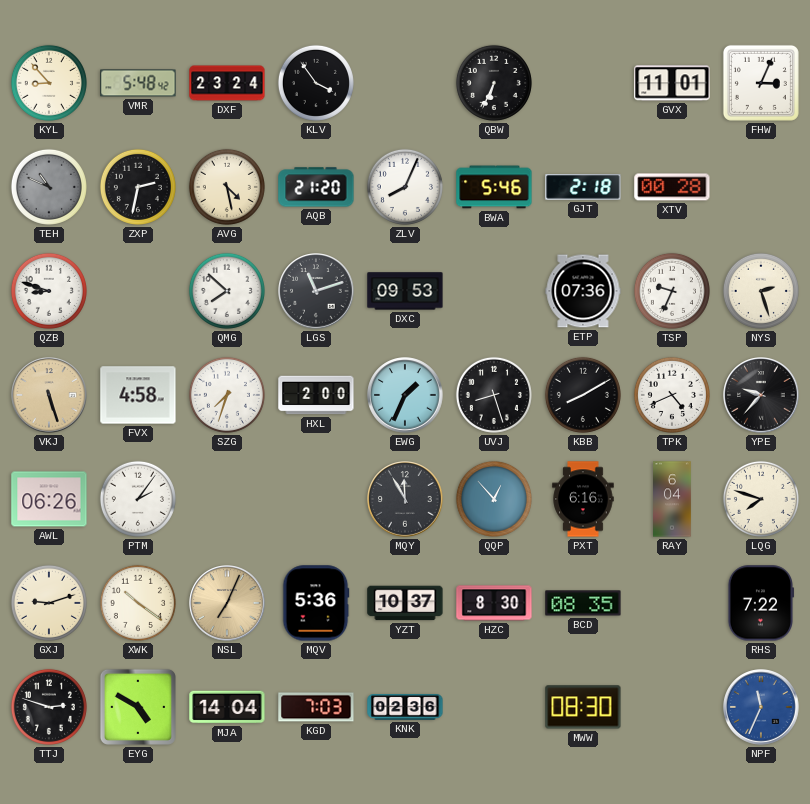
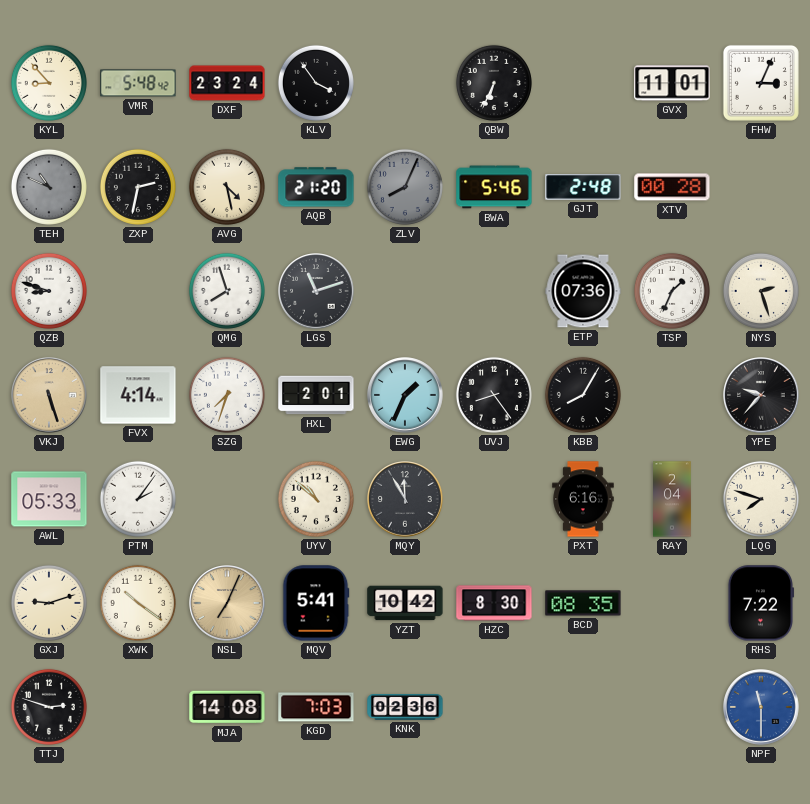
ZLV dial: white -> grey (405, 187)
GJT: 2:18 -> 2:48 (583, 187)
QMG: 7:52 -> 7:57 (227, 291)
DXC: 09:53 -> none (405, 291)
TSP: 9:34 -> 1:34 (672, 291)
FVX: 4:58 -> 4:14 (138, 395)
HXL: 2:00 -> 2:01 (316, 395)
UVJ: 8:27 -> 8:24 (494, 395)
KBB: 8:10 -> 8:05 (583, 395)
TPK: 4:41 -> none (672, 395)
AWL: 06:26 -> 05:33 (49, 499)
UYV: none -> 10:52 (316, 499)
QQP: 12:53 -> none (494, 499)
RAY: 6:04 -> 2:04 (673, 499)
MQV: 5:36 -> 5:41 (316, 603)
YZT: 10:37 -> 10:42 (405, 603)
EYG: 4:50 -> none (138, 707)
MJA: 14:04 -> 14:08 (227, 707)
MWW: 08:30 -> none (583, 707)
NPF: 11:34 -> 11:30 (761, 707)
